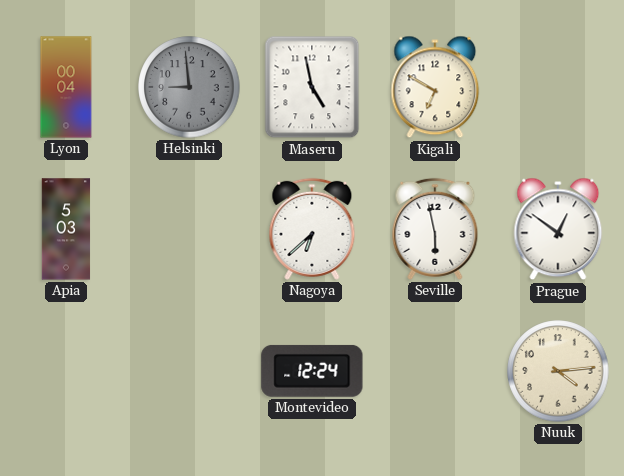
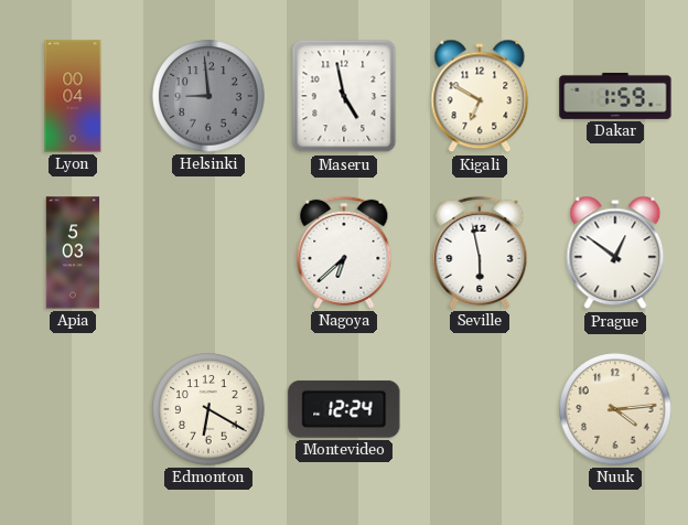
Dakar: none -> 1:59 (615, 96)
Edmonton: none -> 6:20 (208, 409)
